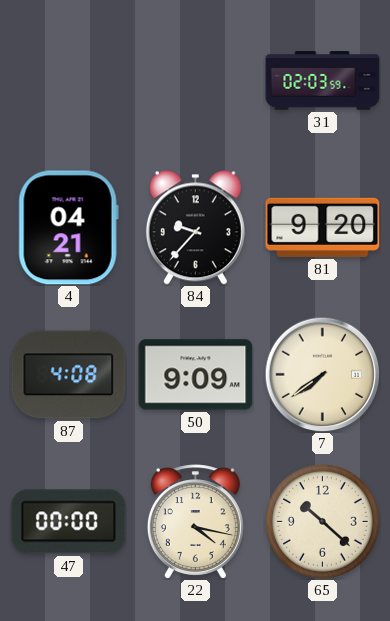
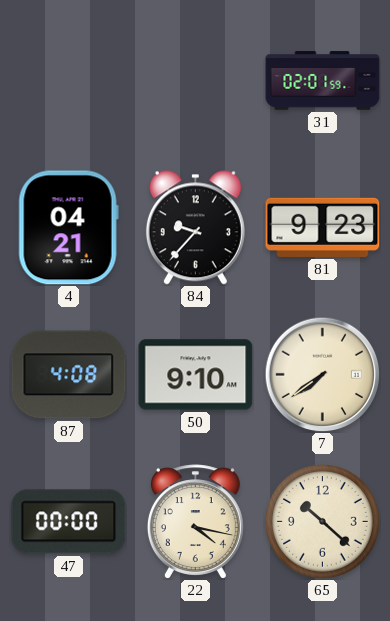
31: 02:03 -> 02:01 (323, 81)
81: 9:20 -> 9:23 (323, 227)
50: 9:09 -> 9:10 (196, 375)
